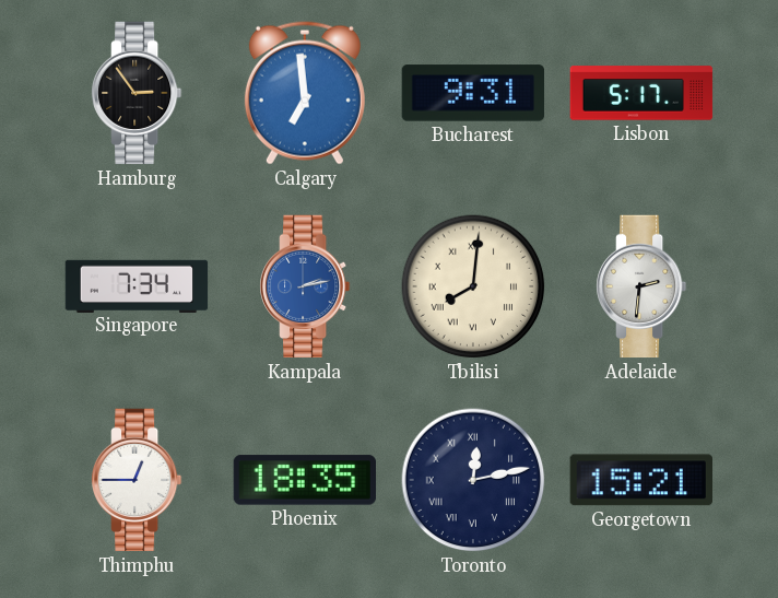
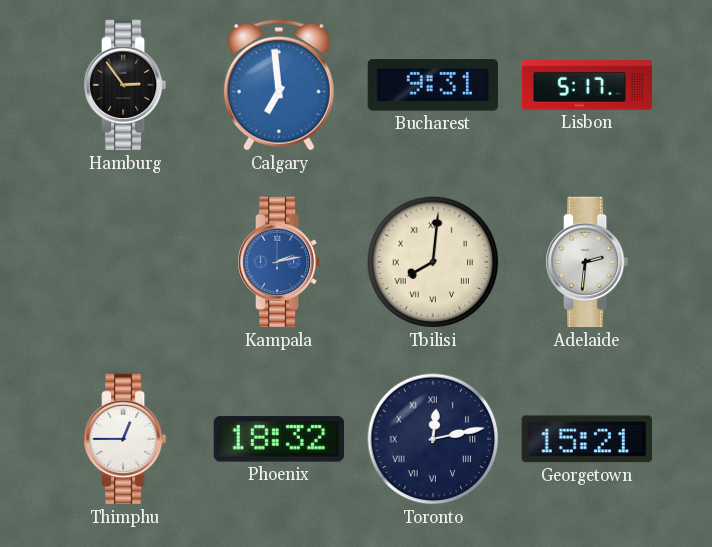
Singapore: 7:34 -> none (137, 285)
Phoenix: 18:35 -> 18:32 (279, 439)
